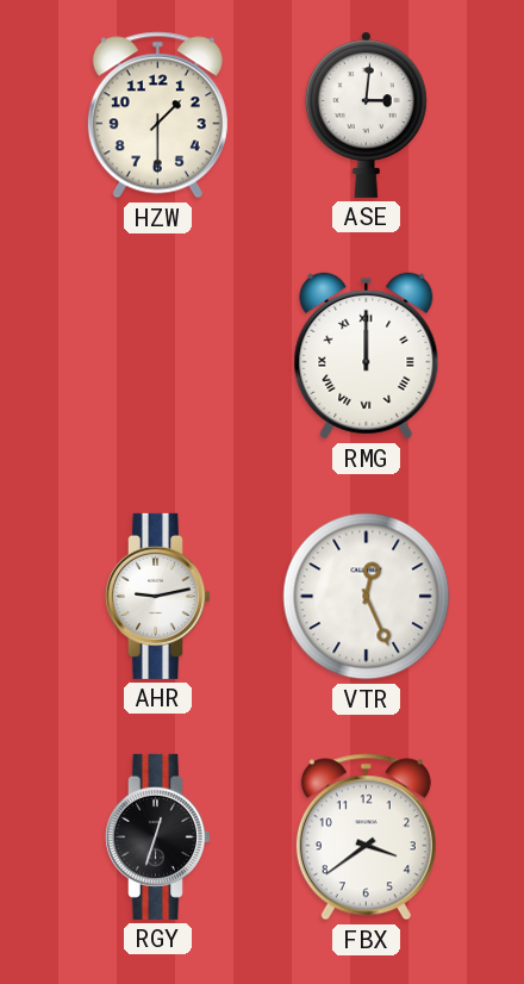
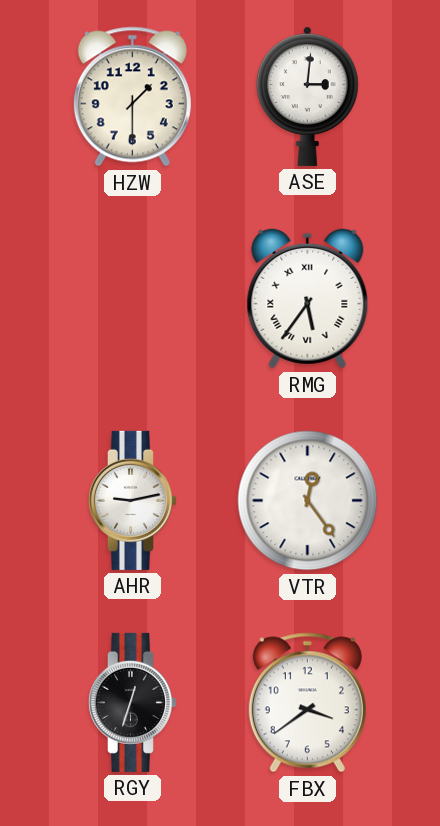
RMG: 12:00 -> 5:36 (308, 299)
VTR: 12:26 -> 12:24 (308, 501)
